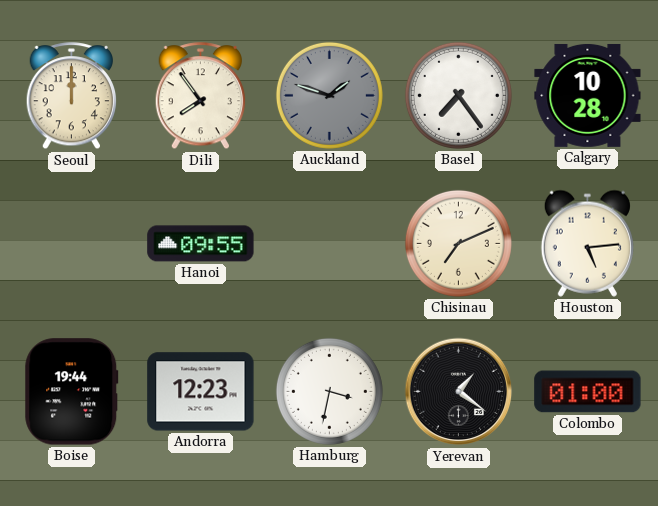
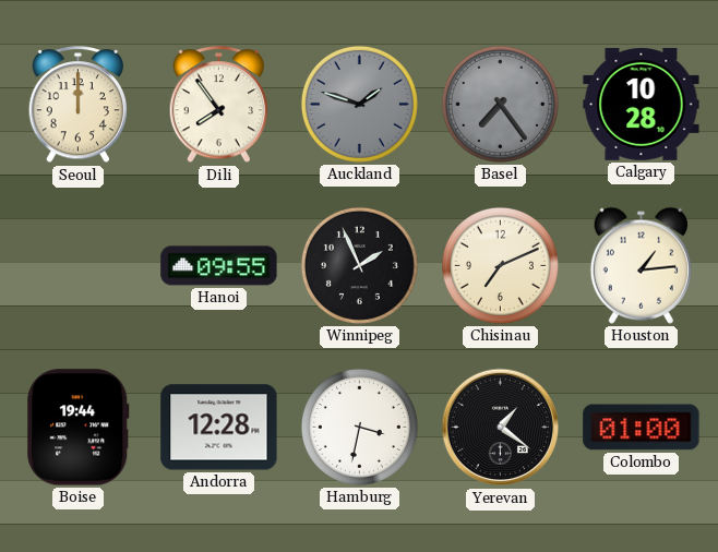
Basel dial: white -> grey (500, 104)
Winnipeg: none -> 1:56 (359, 265)
Houston: 5:14 -> 1:14 (641, 265)
Andorra: 12:23 -> 12:28 (219, 428)
